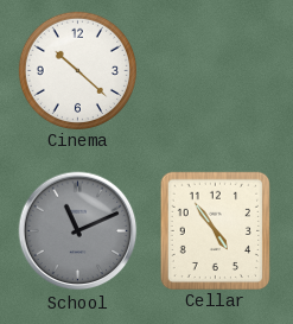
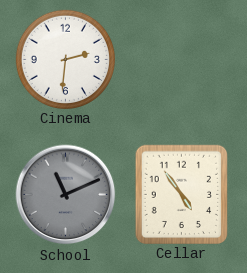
Cinema: 10:22 -> 2:31 (65, 59)
